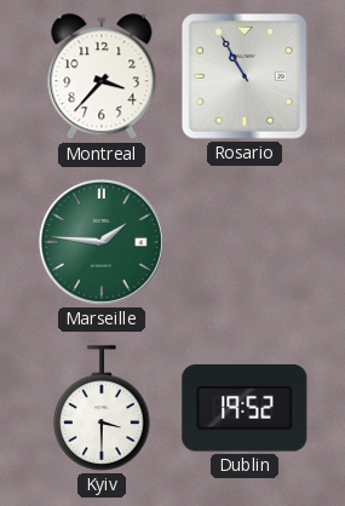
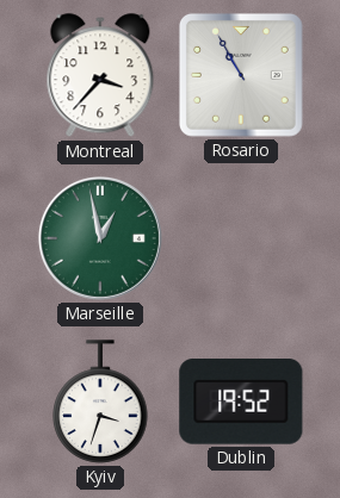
Marseille: 1:46 -> 12:58 (100, 238)
Kyiv: 3:30 -> 3:33 (100, 401)
